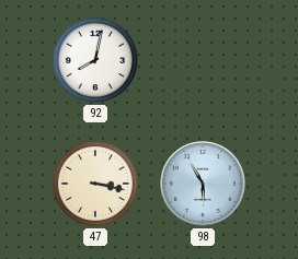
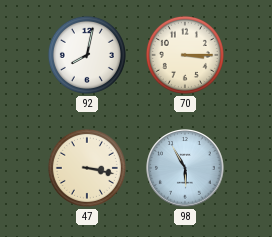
70: none -> 3:15 (185, 55)
